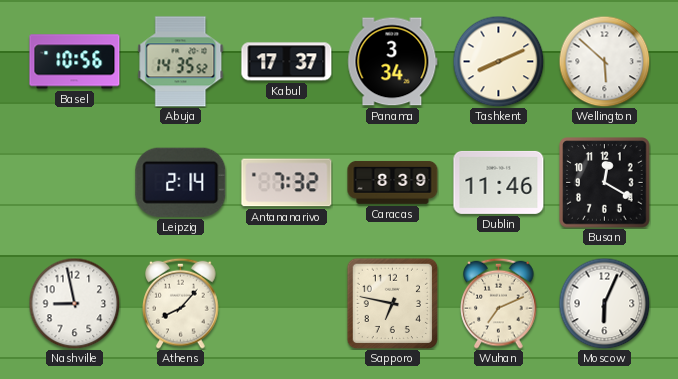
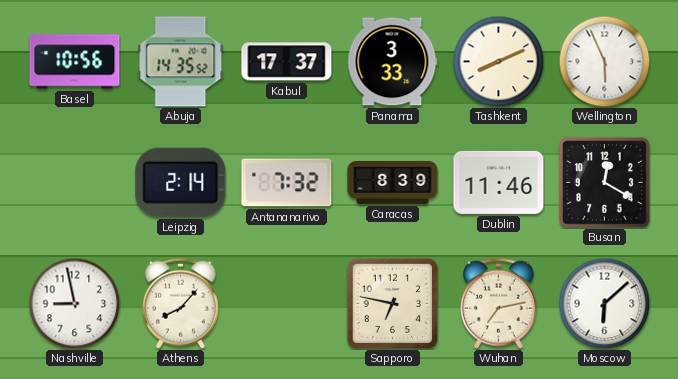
Panama: 3:34 -> 3:33 (393, 62)
Wellington: 5:52 -> 5:56 (604, 61)
Wuhan: 7:11 -> 7:13 (499, 303)
Moscow: 6:04 -> 6:08 (604, 303)
